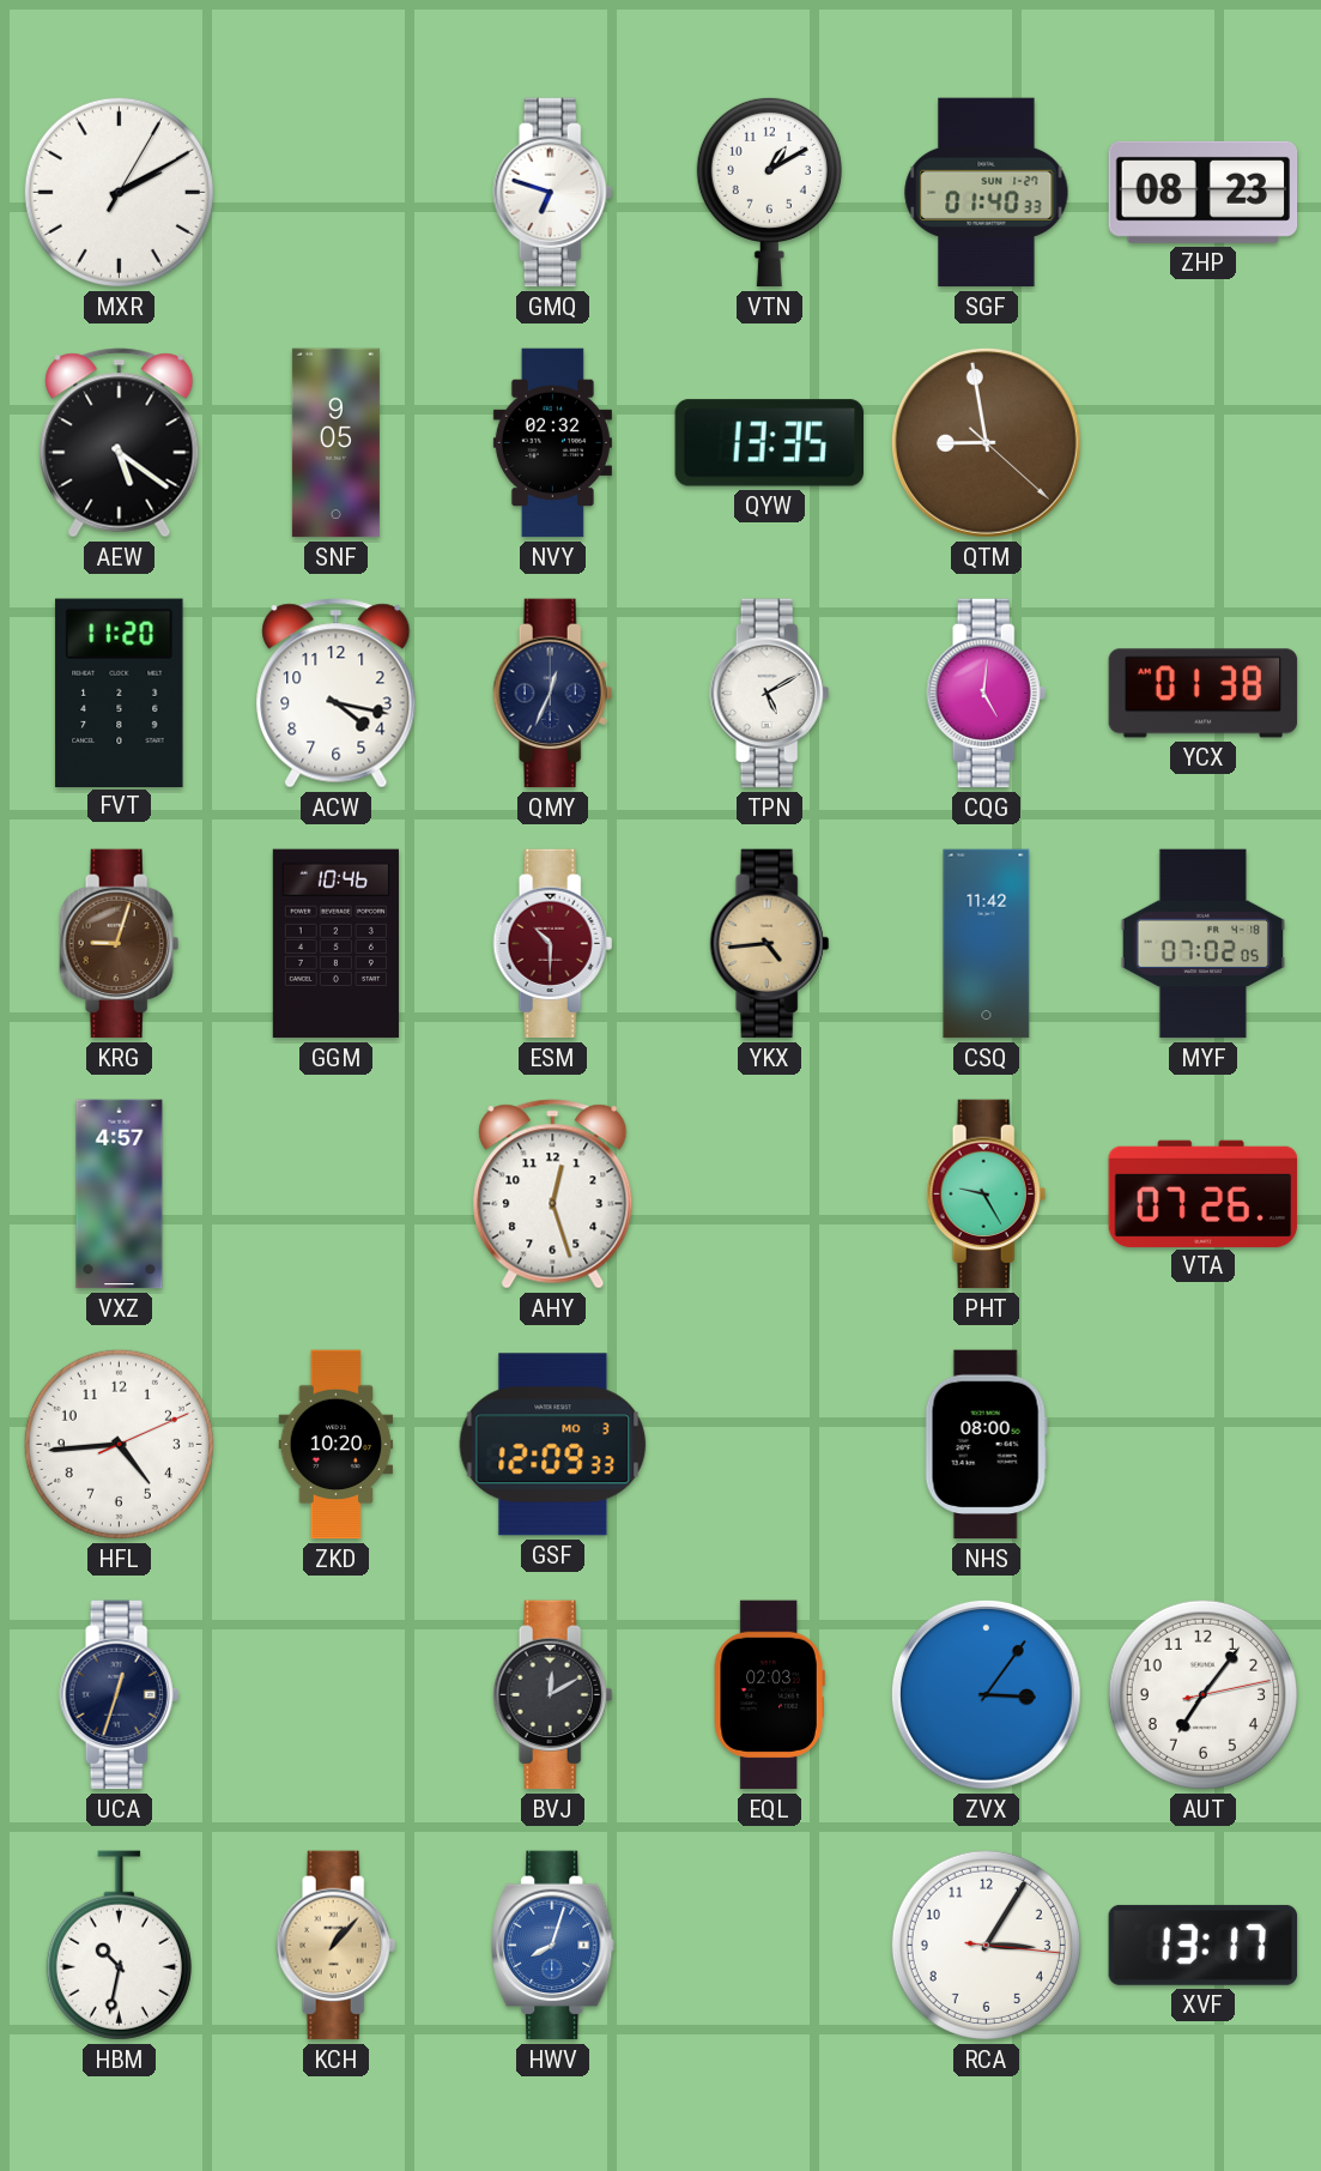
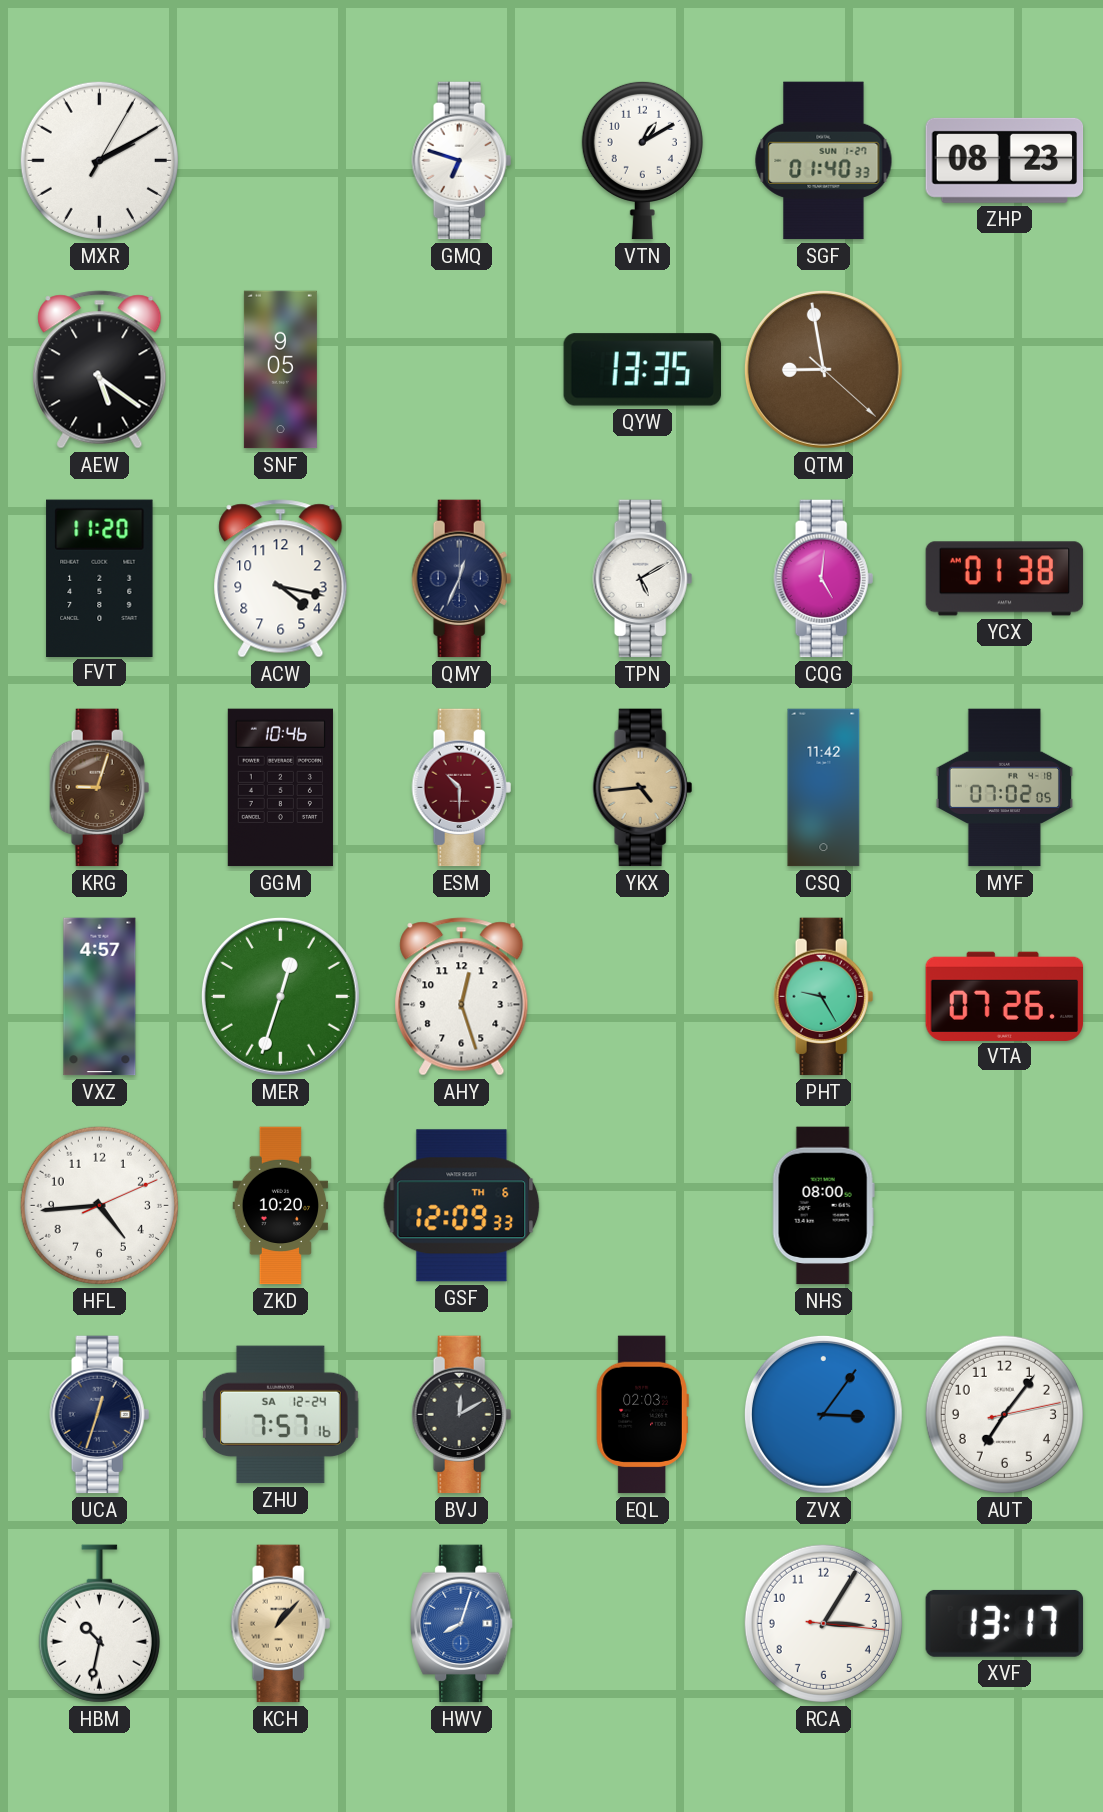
NVY: 02:32 -> none (552, 443)
MER: none -> 12:33 (280, 996)
GSF date: MO 3 -> TH 6 (462, 1206)
ZHU: none -> 7:57 (281, 1415)
